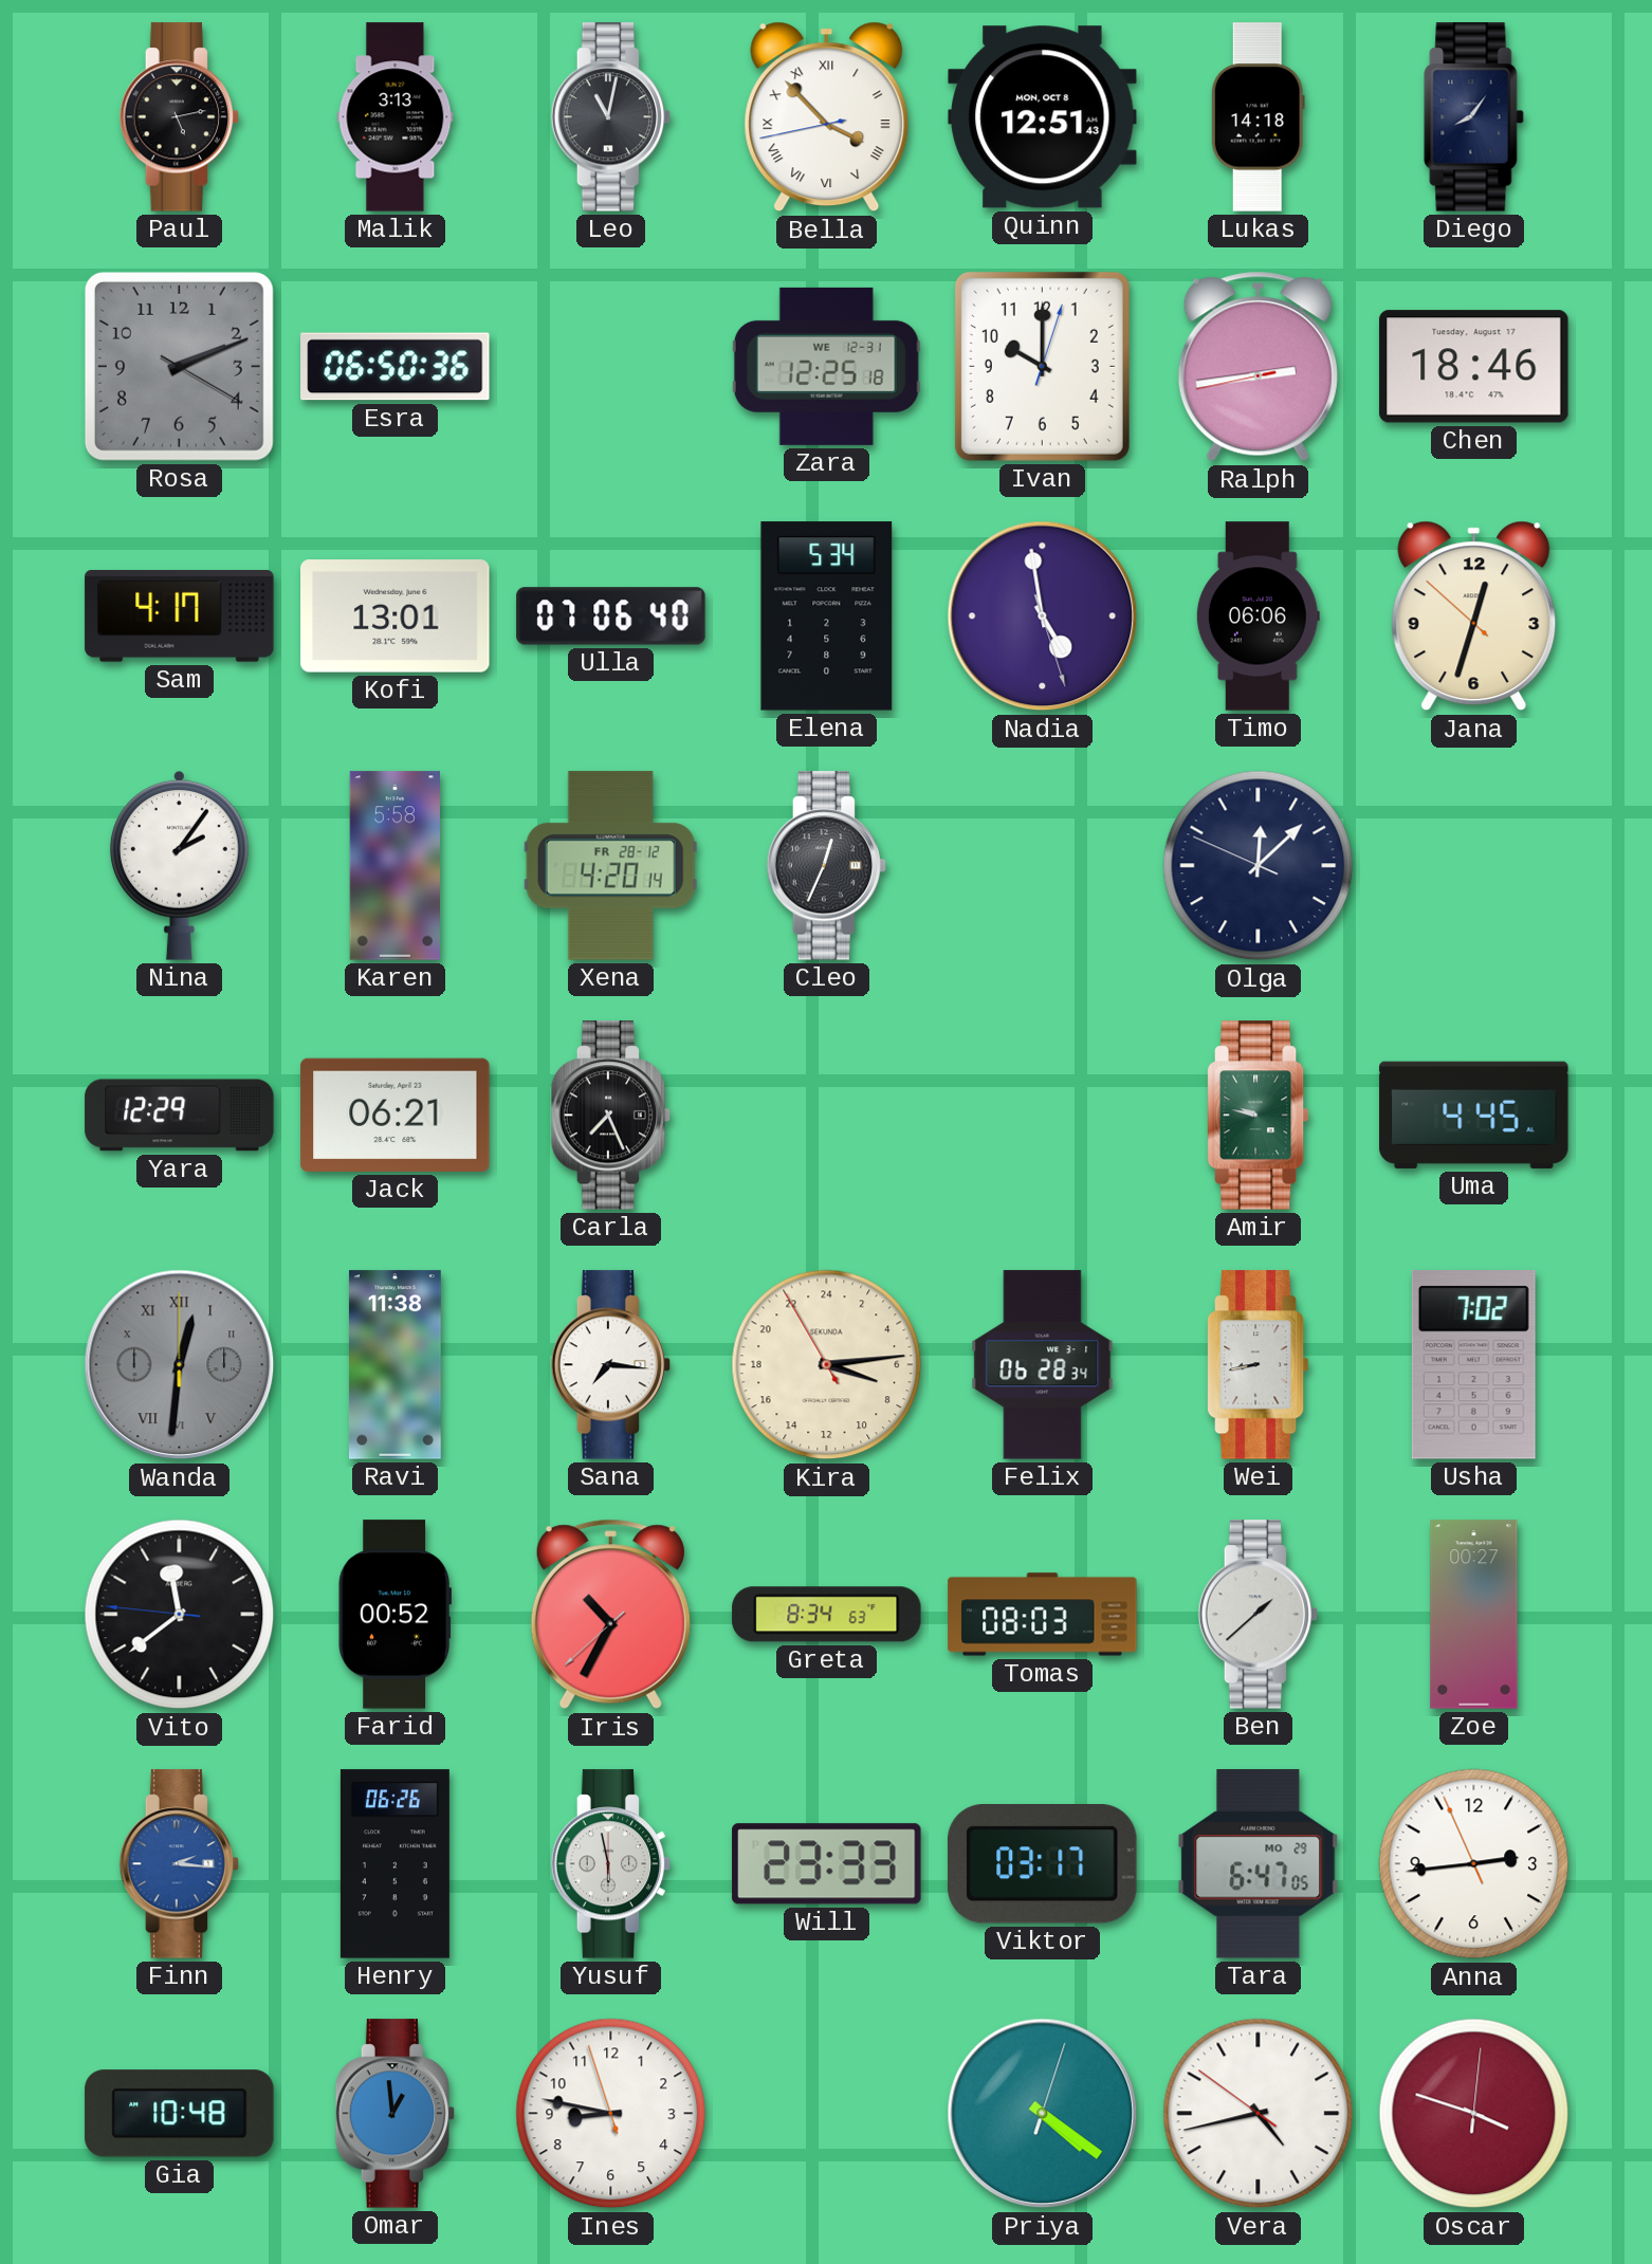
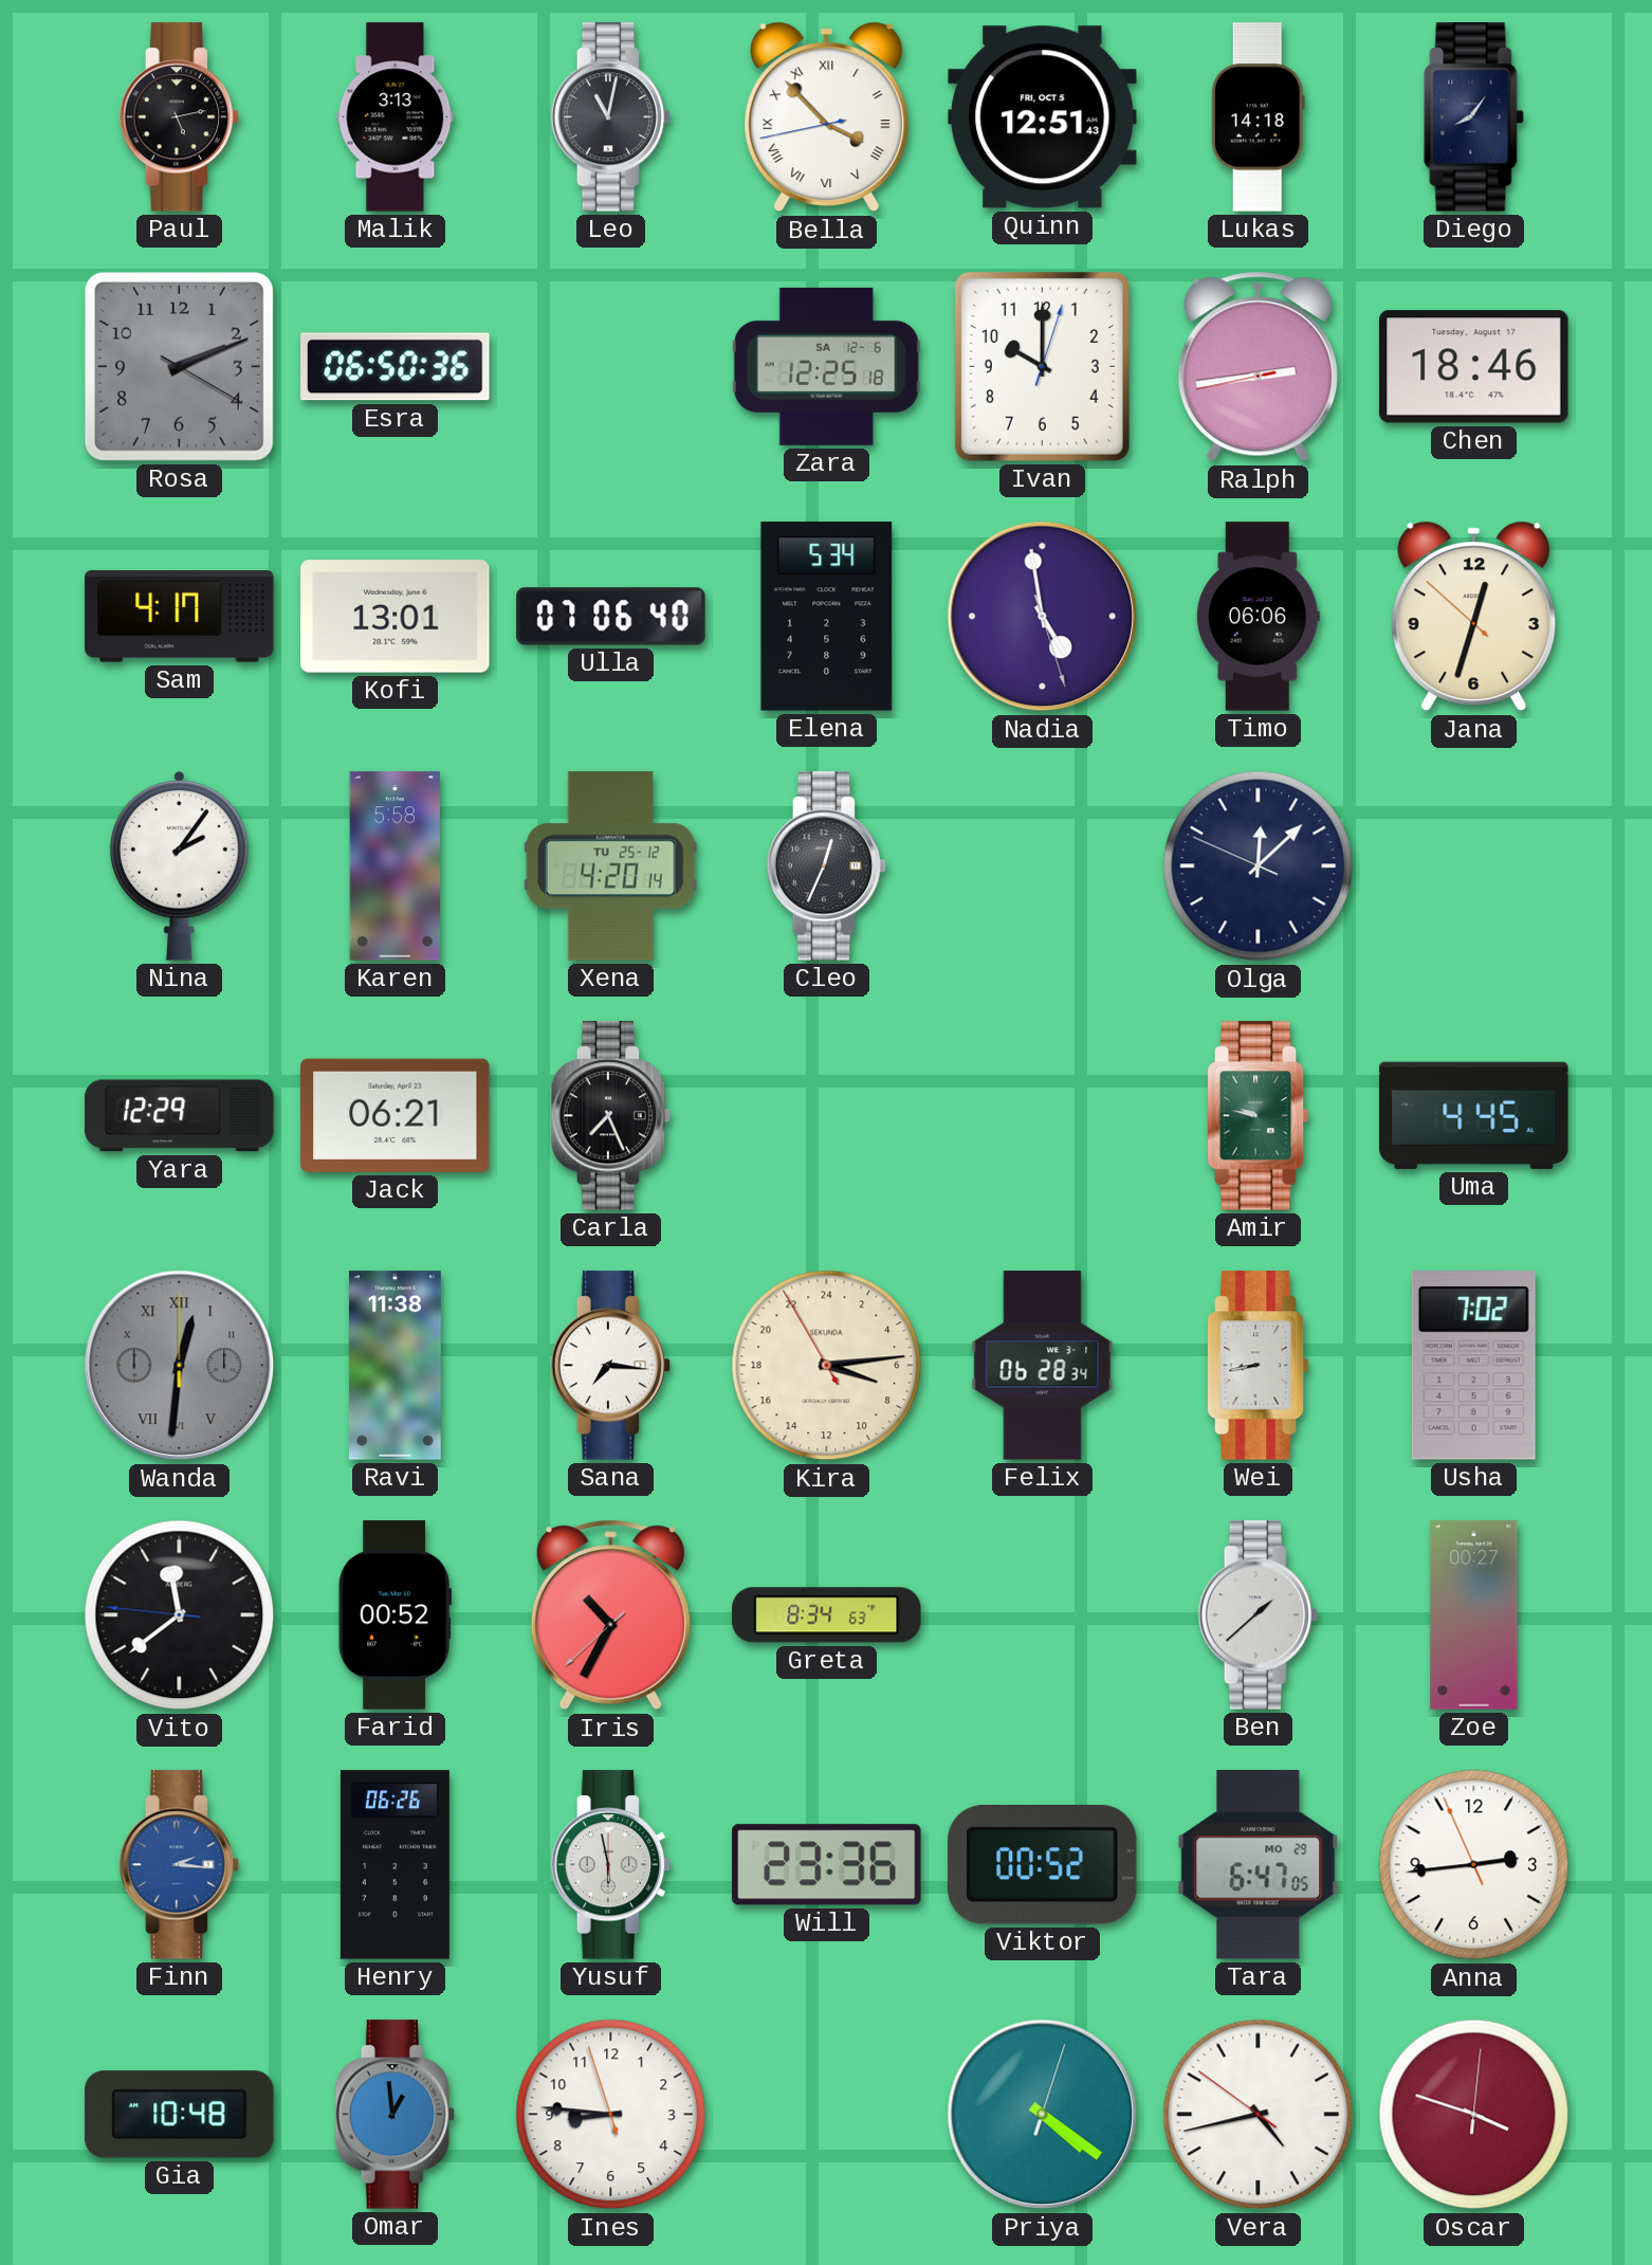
Quinn date: MON, OCT 8 -> FRI, OCT 5 (1043, 117)
Zara date: WE 12-31 -> SA 12-6 (826, 366)
Xena date: FR 28-12 -> TU 25-12 (610, 866)
Tomas: 08:03 -> none (1043, 1615)
Will: 23:33 -> 23:36 (827, 1865)
Viktor: 03:17 -> 00:52 (1043, 1865)
Ines: 8:46 -> 8:45 (611, 2115)
